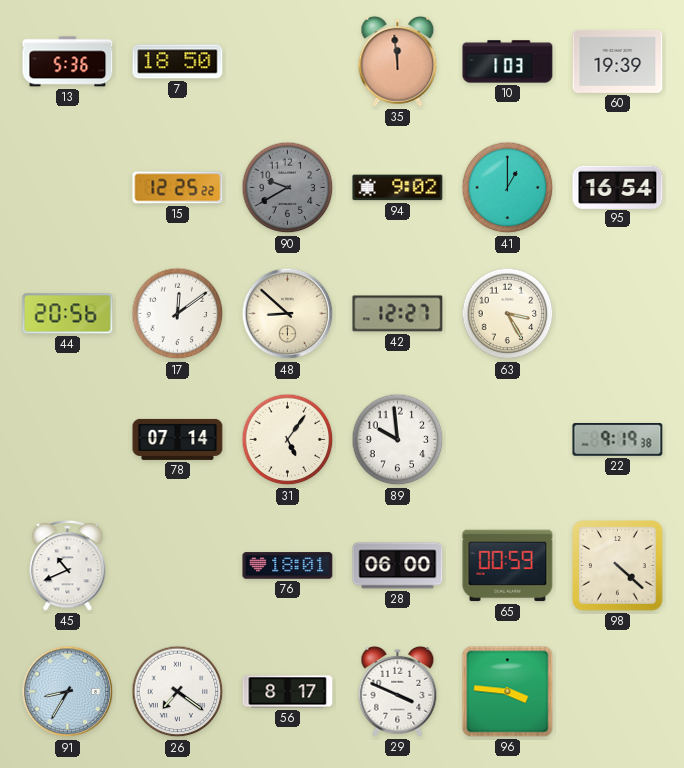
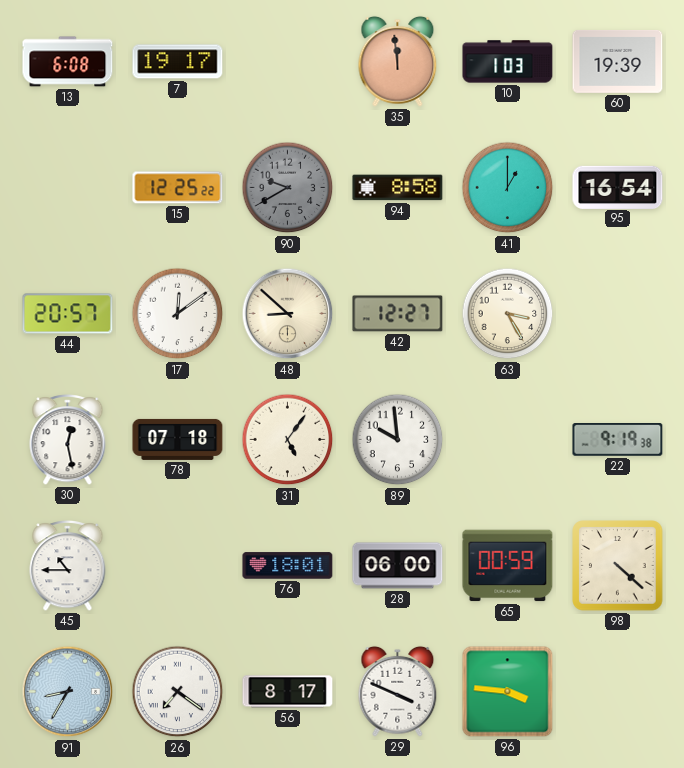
13: 5:36 -> 6:08 (68, 62)
7: 18:50 -> 19:17 (178, 62)
94: 9:02 -> 8:58 (398, 188)
44: 20:56 -> 20:57 (68, 314)
30: none -> 12:28 (68, 440)
78: 07:14 -> 07:18 (178, 439)
45: 10:41 -> 10:45 (68, 566)
